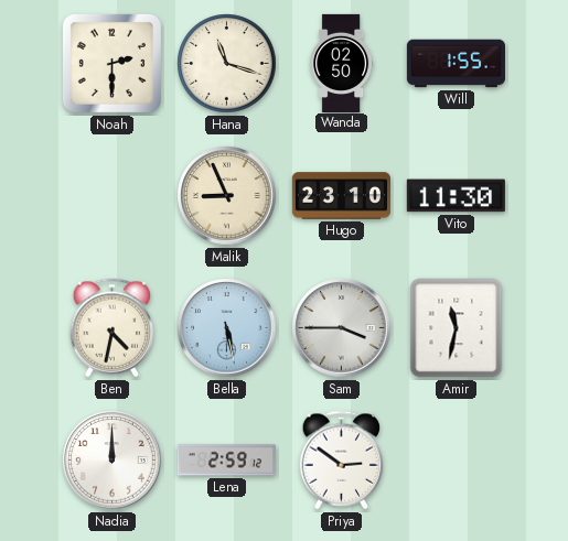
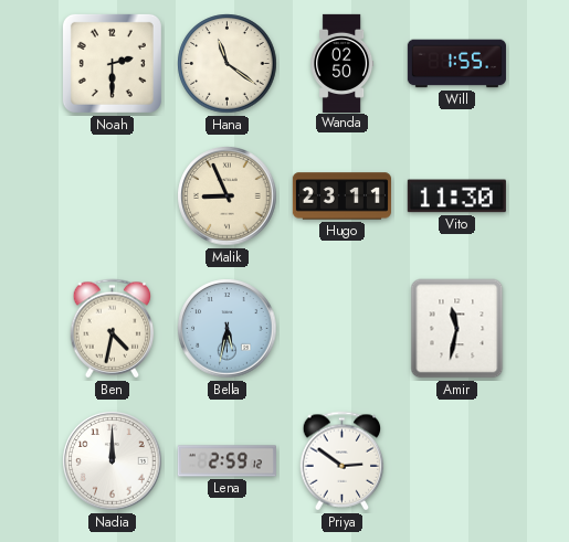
Hana: 11:18 -> 11:21 (228, 64)
Hugo: 23:10 -> 23:11 (341, 196)
Bella: 5:28 -> 5:32 (228, 329)
Sam: 3:45 -> none (342, 328)
